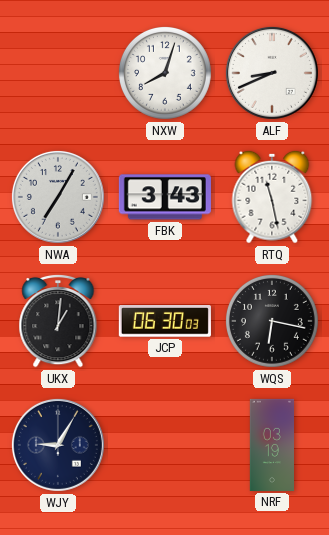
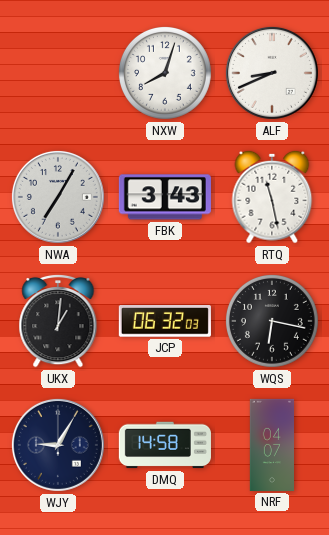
JCP: 06:30 -> 06:32 (165, 321)
DMQ: none -> 14:58 (165, 445)
NRF: 03:19 -> 04:07 (271, 445)
